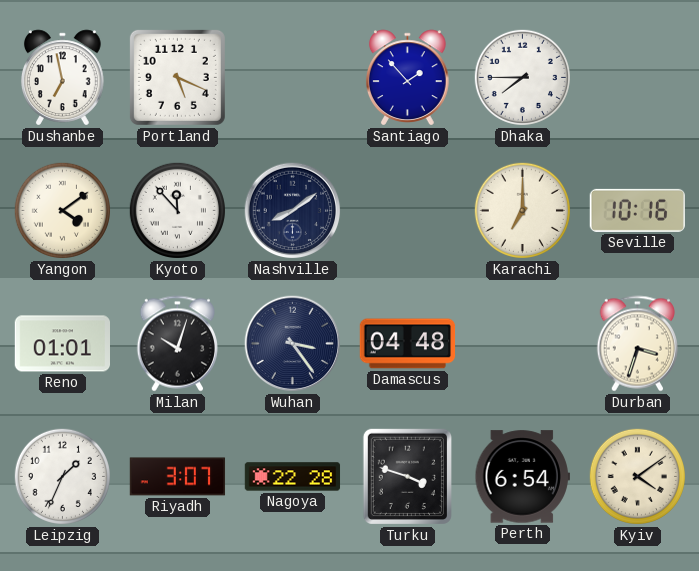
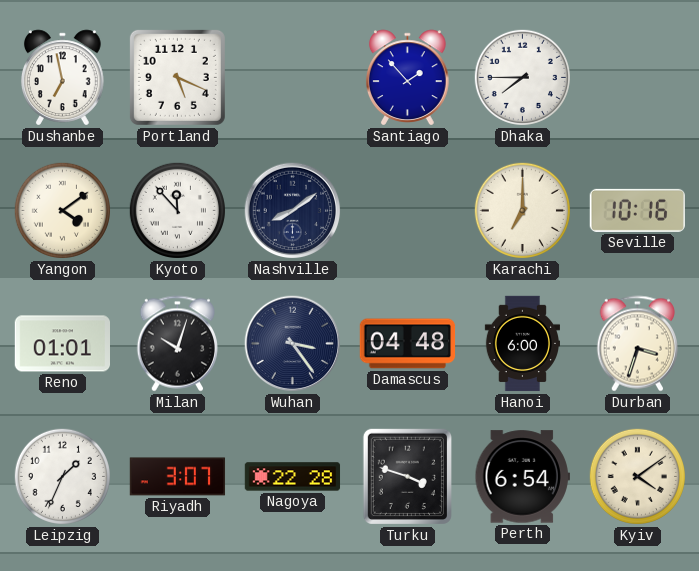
Hanoi: none -> 6:00 (522, 344)
